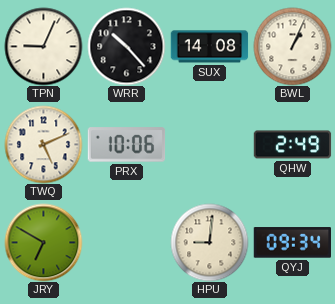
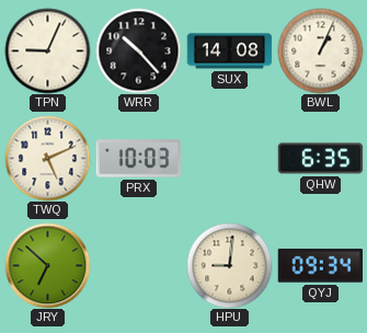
PRX: 10:06 -> 10:03 (138, 159)
QHW: 2:49 -> 6:35 (320, 159)
JRY: 6:50 -> 6:52 (47, 265)
